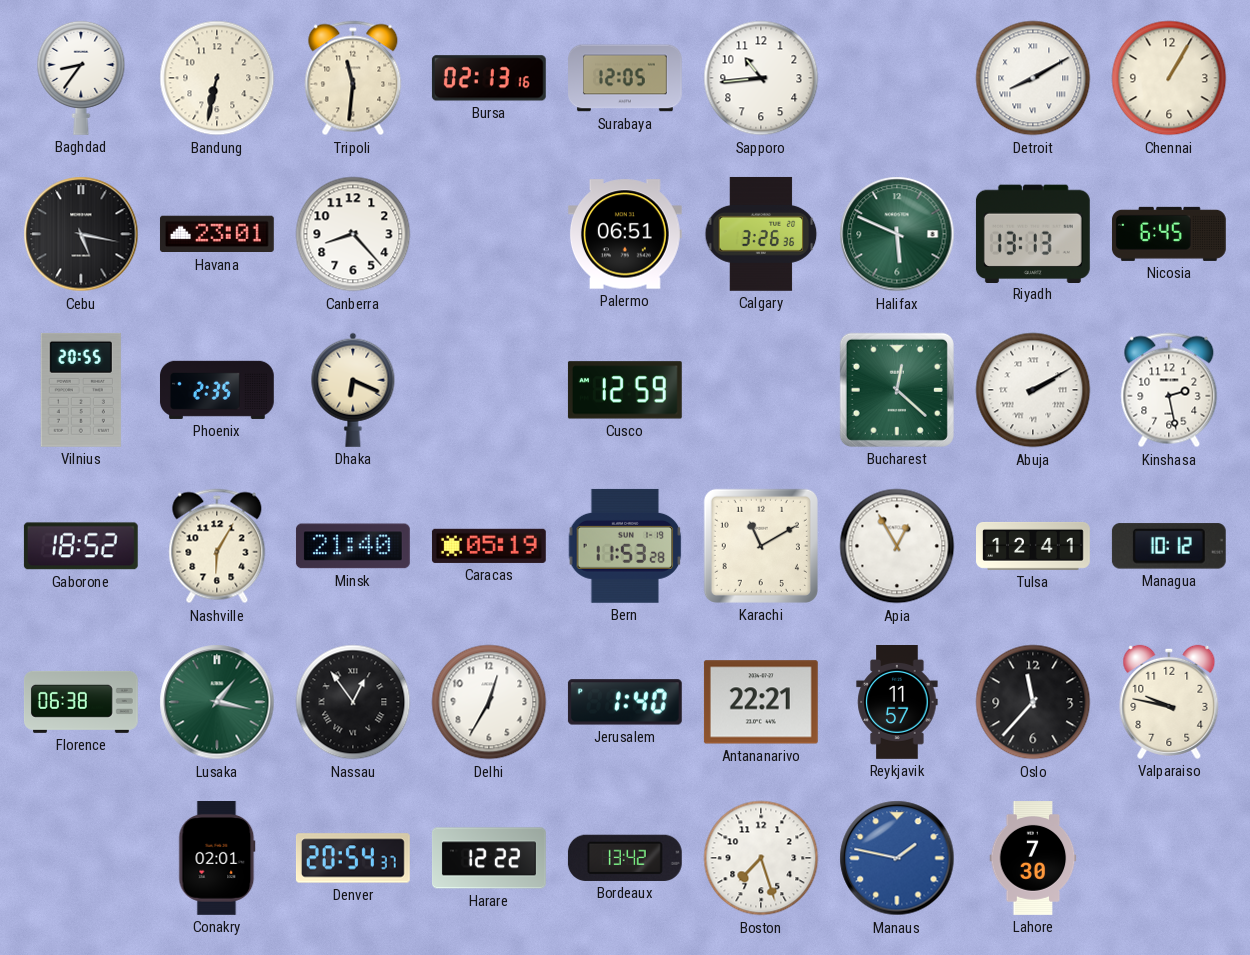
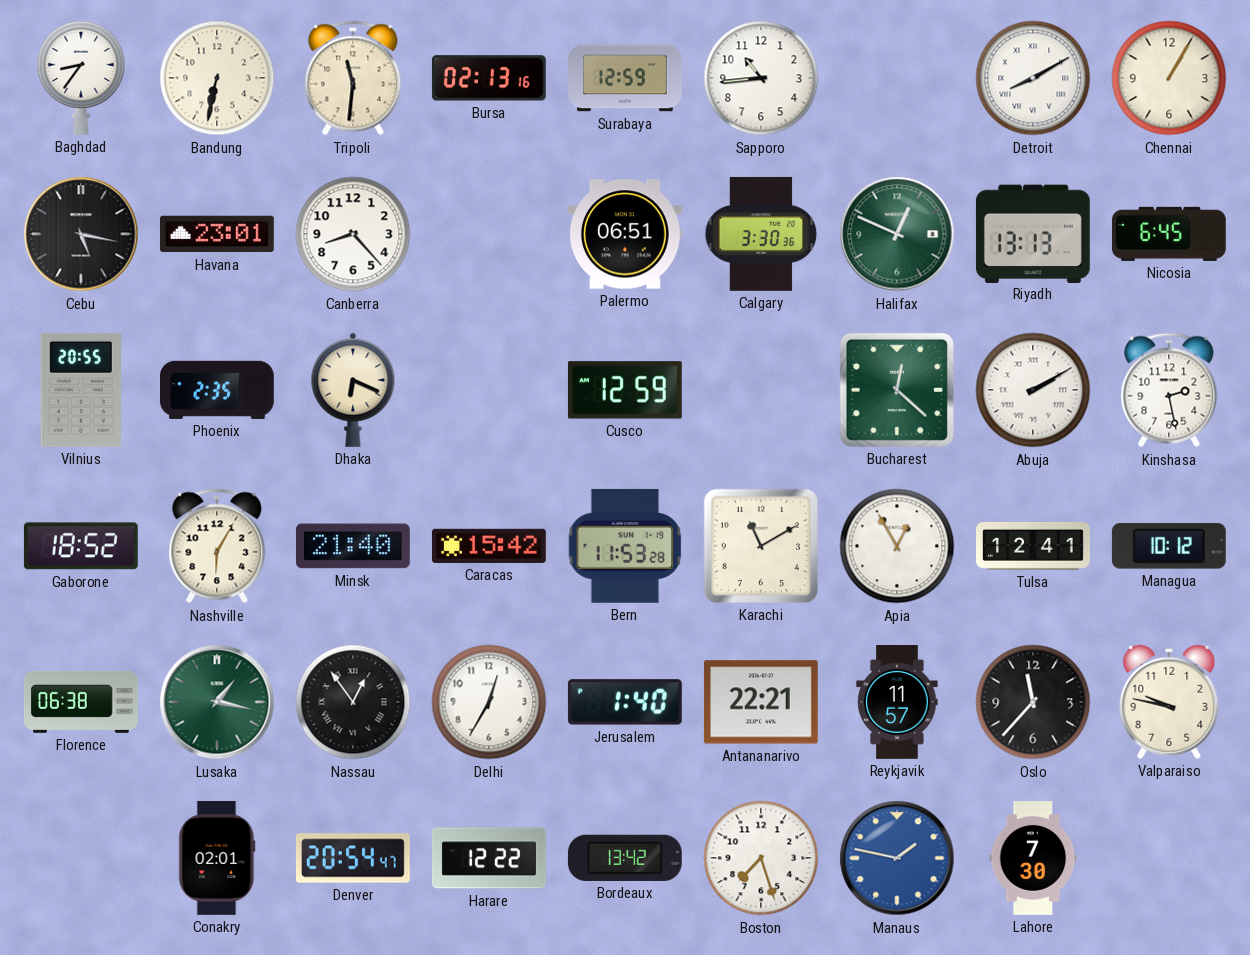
Surabaya: 12:05 -> 12:59 (626, 78)
Calgary: 3:26 -> 3:30 (761, 234)
Halifax: 5:49 -> 12:49 (897, 234)
Caracas: 05:19 -> 15:42 (489, 546)
Denver: 20:54:37 -> 20:54:47 (353, 858)
